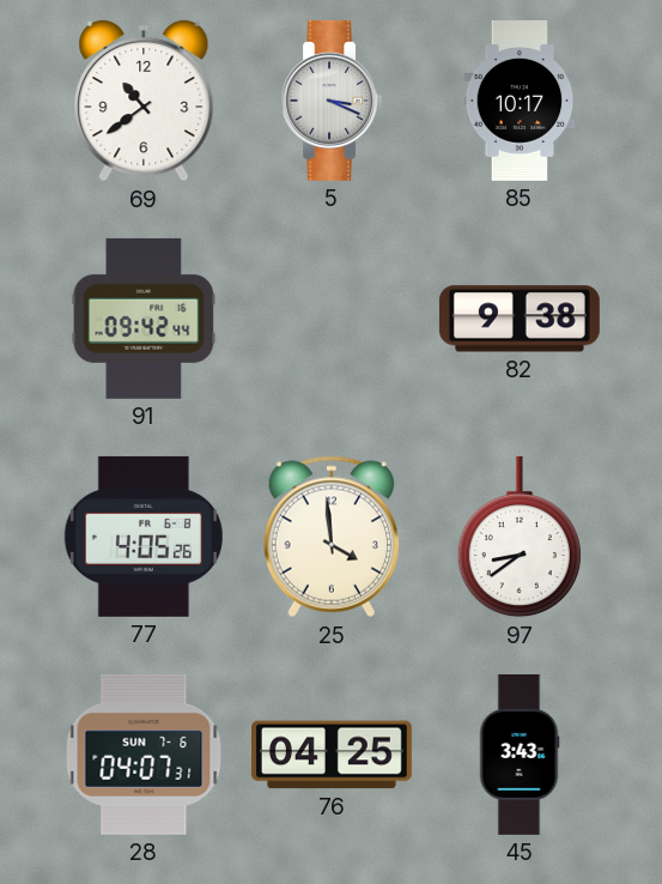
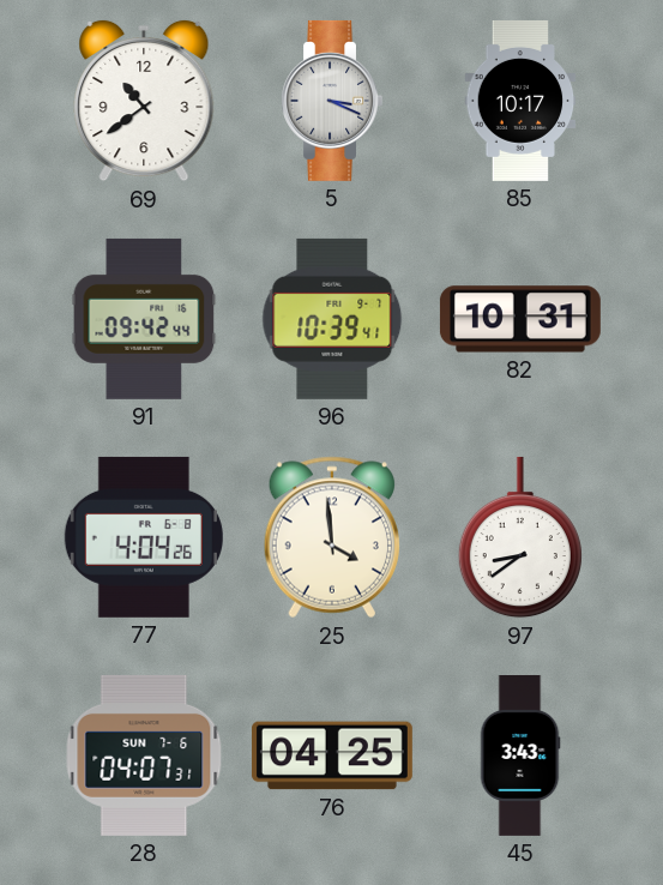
96: none -> 10:39 (332, 319)
82: 9:38 -> 10:31 (520, 319)
77: 4:05 -> 4:04 (144, 537)
